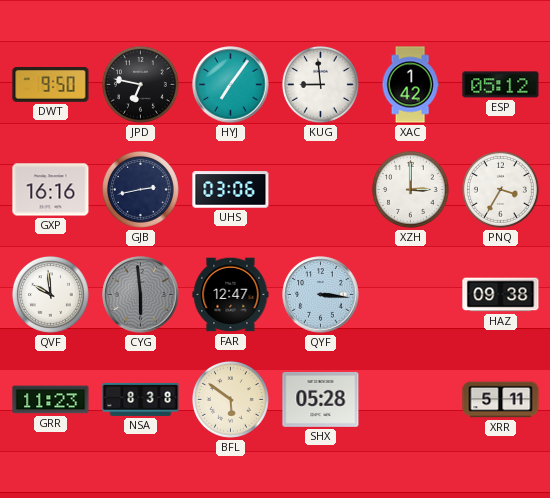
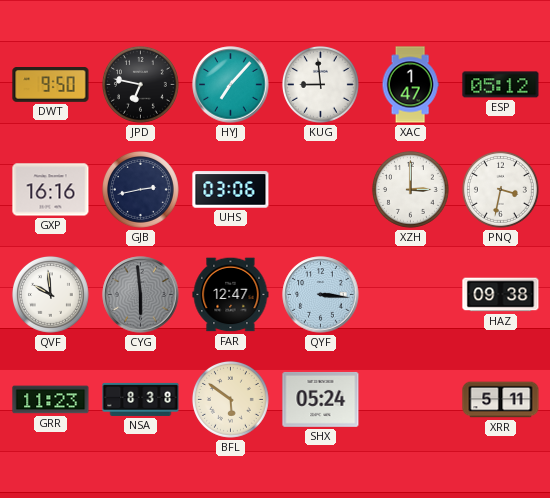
HYJ: 7:06 -> 7:07 (231, 85)
XAC: 1:42 -> 1:47 (410, 85)
PNQ: 3:35 -> 3:32 (500, 189)
SHX: 05:28 -> 05:24 (321, 399)
